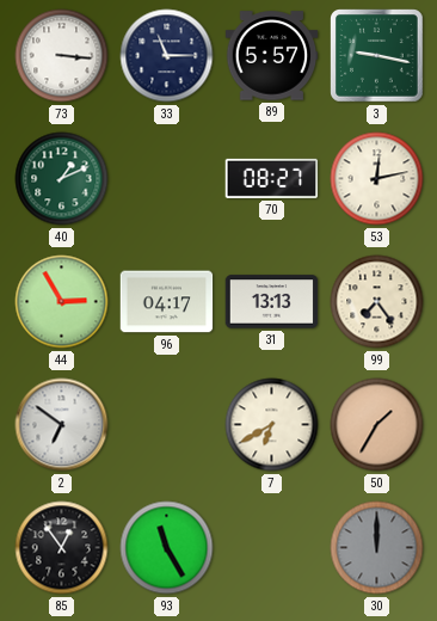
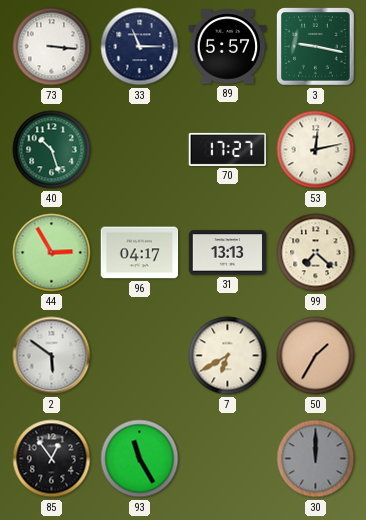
40: 1:11 -> 10:27 (52, 150)
70: 08:27 -> 17:27 (228, 149)
99: 7:24 -> 7:22 (316, 253)
2: 6:51 -> 5:51 (52, 356)
